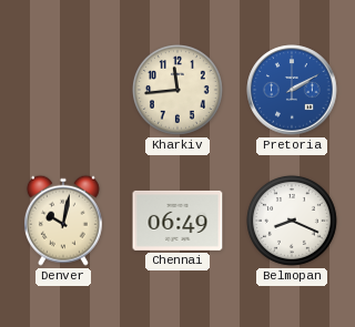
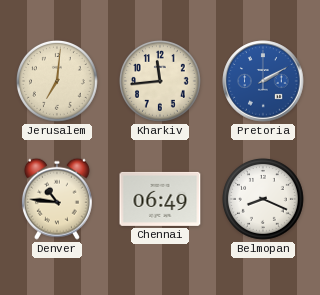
Jerusalem: none -> 7:01 (58, 82)
Denver: 10:02 -> 10:46 (57, 199)
